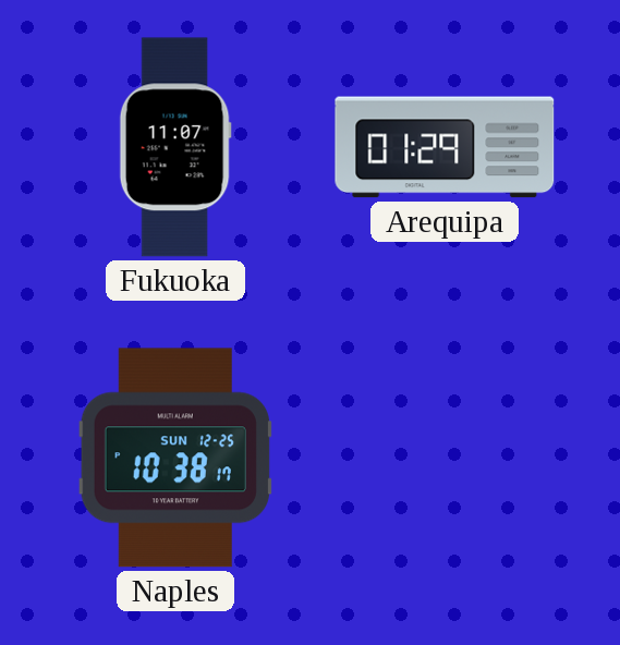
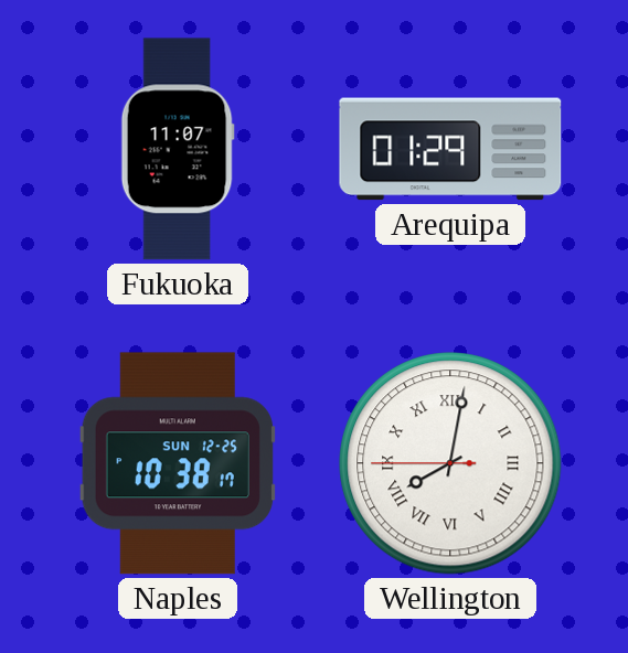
Wellington: none -> 8:01 (450, 463)
